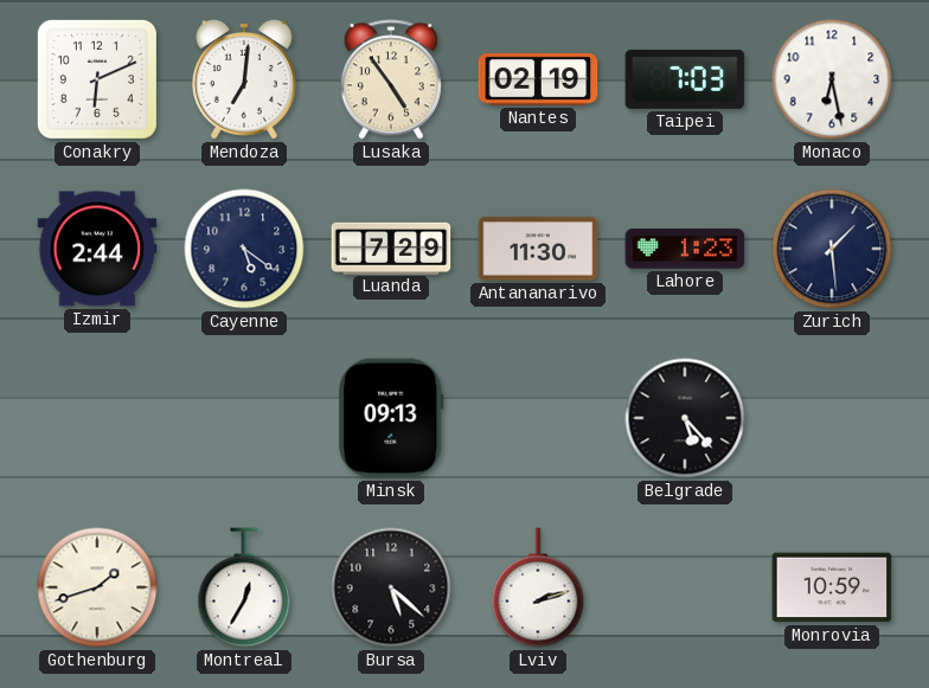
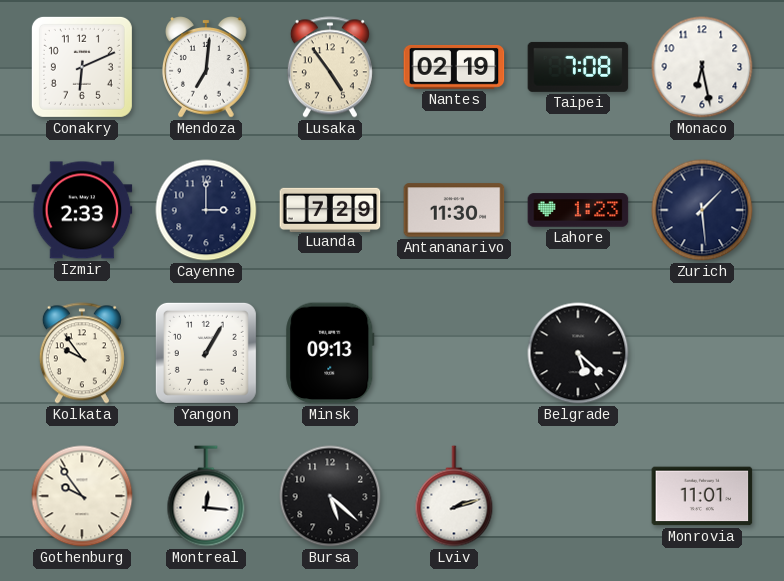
Taipei: 7:03 -> 7:08 (578, 67)
Izmir: 2:44 -> 2:33 (82, 210)
Cayenne: 5:21 -> 3:00 (206, 210)
Kolkata: none -> 9:54 (82, 353)
Yangon: none -> 1:05 (206, 353)
Belgrade: 5:23 -> 5:22 (578, 353)
Gothenburg: 1:42 -> 9:54 (82, 496)
Montreal: 12:35 -> 12:16 (206, 496)
Monrovia: 10:59 -> 11:01 (702, 496)
